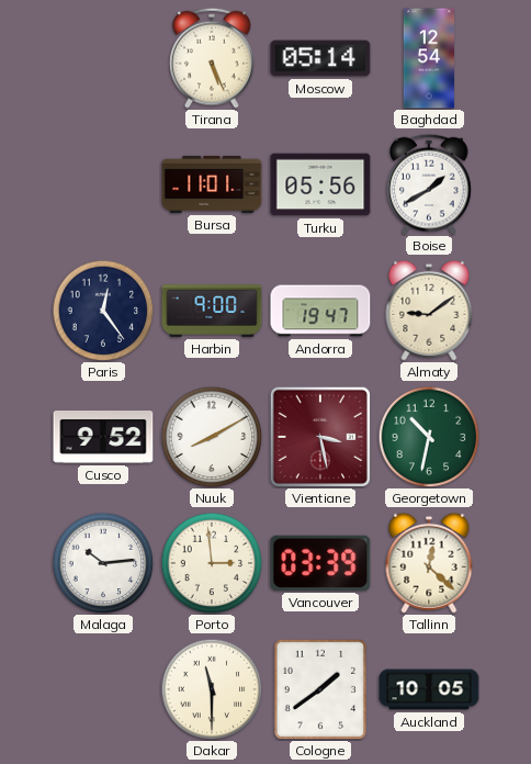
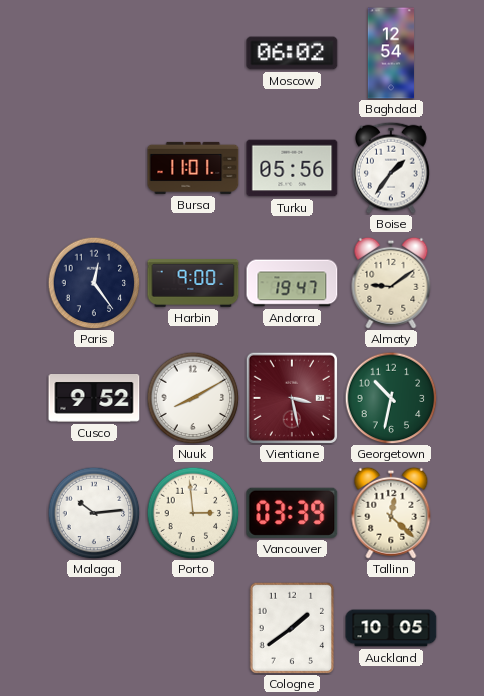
Tirana: 5:26 -> none (212, 58)
Moscow: 05:14 -> 06:02 (292, 53)
Boise: 1:40 -> 1:36 (391, 168)
Dakar: 11:30 -> none (212, 689)
